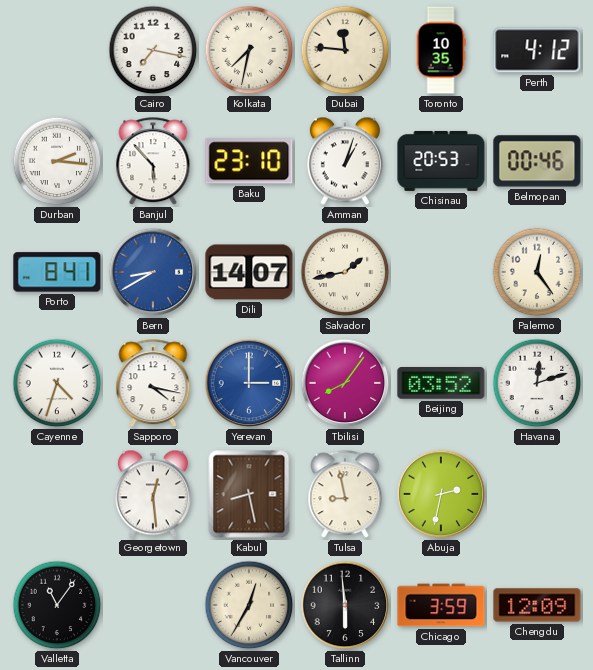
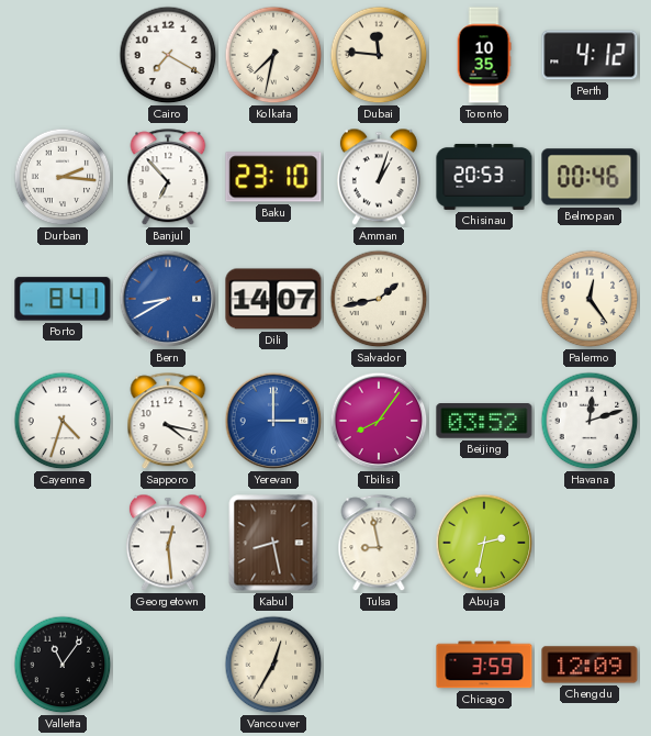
Cairo: 7:17 -> 7:20 (168, 55)
Banjul: 5:53 -> 6:53 (168, 178)
Tallinn: 5:59 -> none (345, 605)
